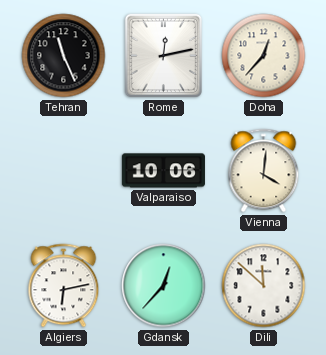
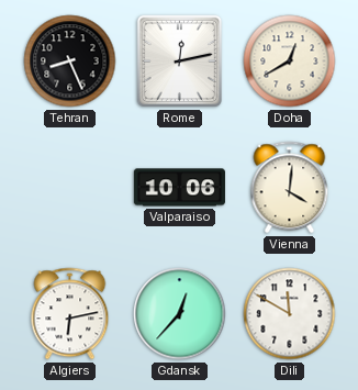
Tehran: 11:26 -> 8:26 (70, 62)
Doha: 12:37 -> 12:40 (290, 62)
Dili: 11:52 -> 11:50 (290, 314)
